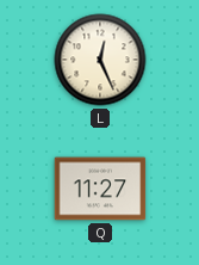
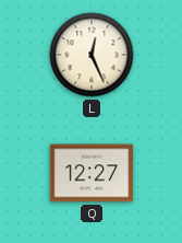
Q: 11:27 -> 12:27 (92, 173)
